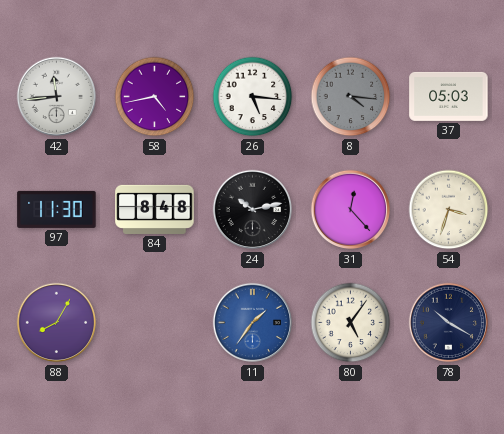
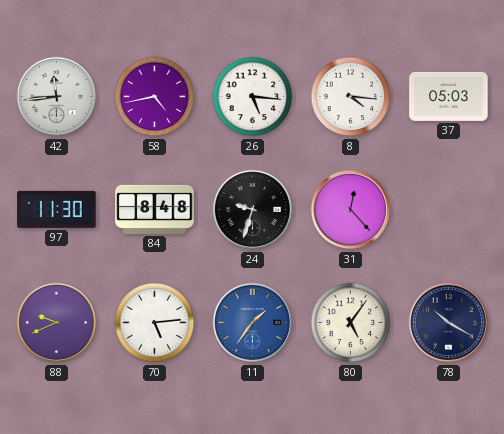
8 dial: grey -> white (351, 97)
24: 10:13 -> 9:33 (253, 210)
54: 3:33 -> none (449, 210)
88: 8:05 -> 9:41 (57, 323)
70: none -> 5:14 (155, 323)
